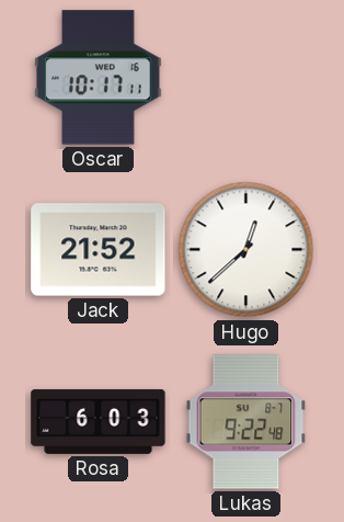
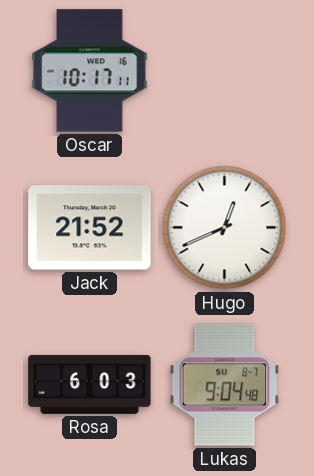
Hugo: 12:38 -> 12:41 (225, 228)
Lukas: 9:22 -> 9:04 (225, 385)
